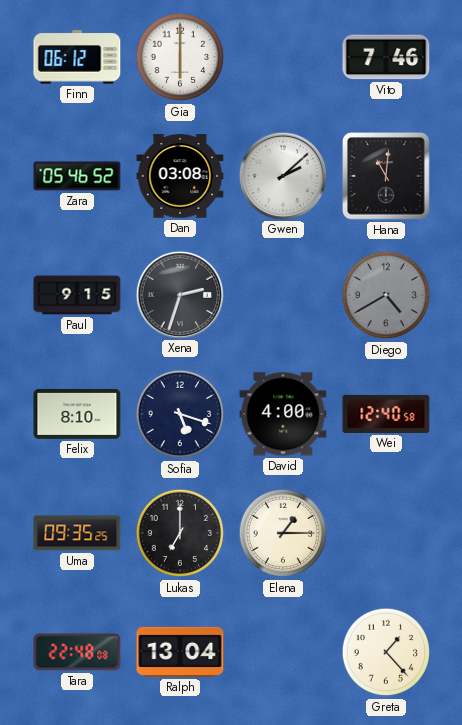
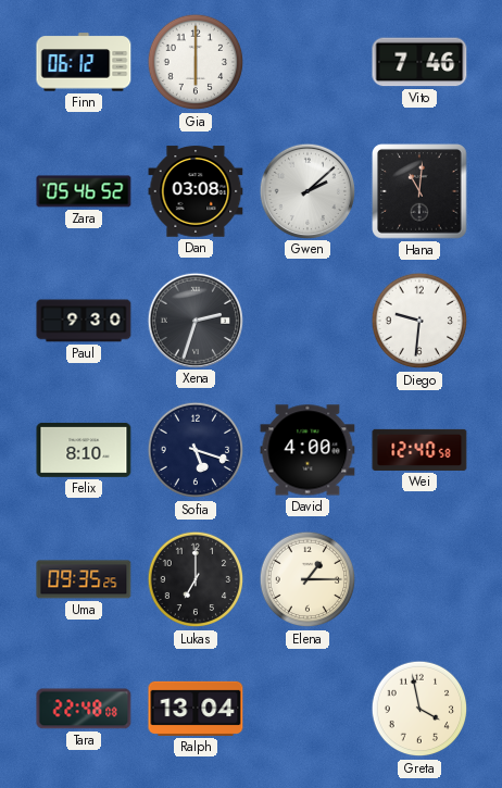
Paul: 9:15 -> 9:30 (84, 321)
Diego: 4:40 -> 9:31 (419, 321)
Diego dial: grey -> white (419, 321)
Greta: 1:23 -> 3:58 (419, 709)
